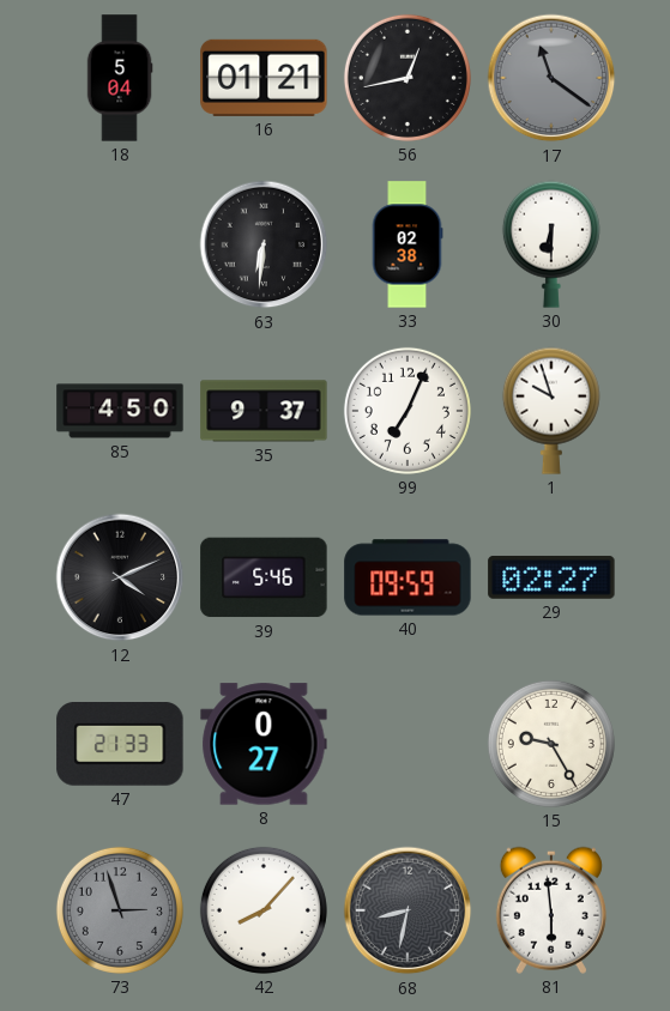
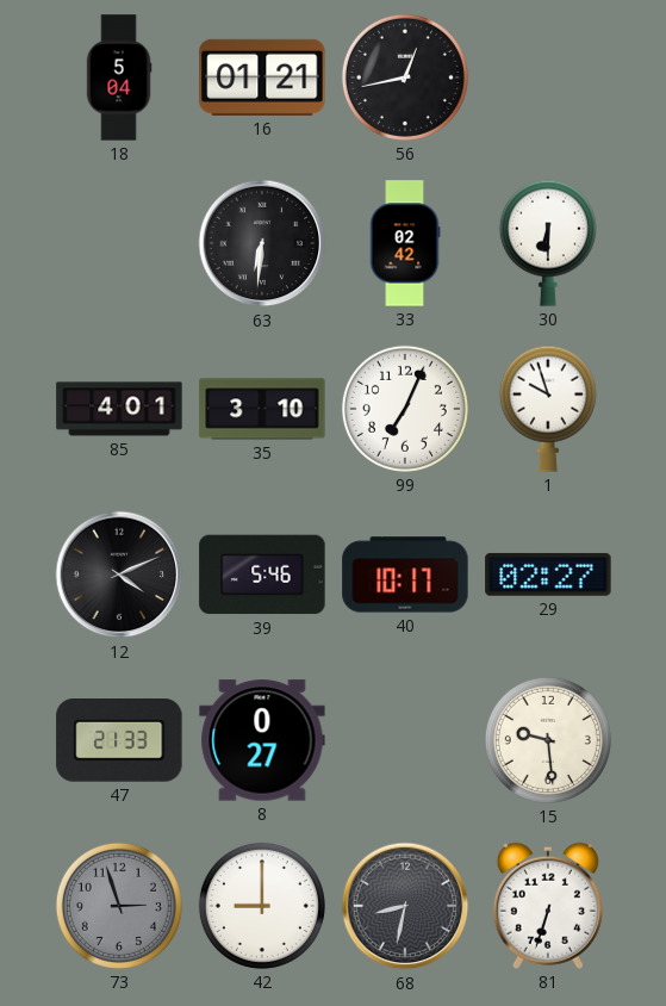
17: 11:21 -> none (551, 78)
33: 02:38 -> 02:42 (405, 243)
85: 4:50 -> 4:01 (119, 409)
35: 9:37 -> 3:10 (262, 409)
40: 09:59 -> 10:17 (405, 575)
15: 9:25 -> 9:29 (548, 740)
42: 8:07 -> 9:00 (262, 906)
81: 5:59 -> 6:33 (548, 906)
